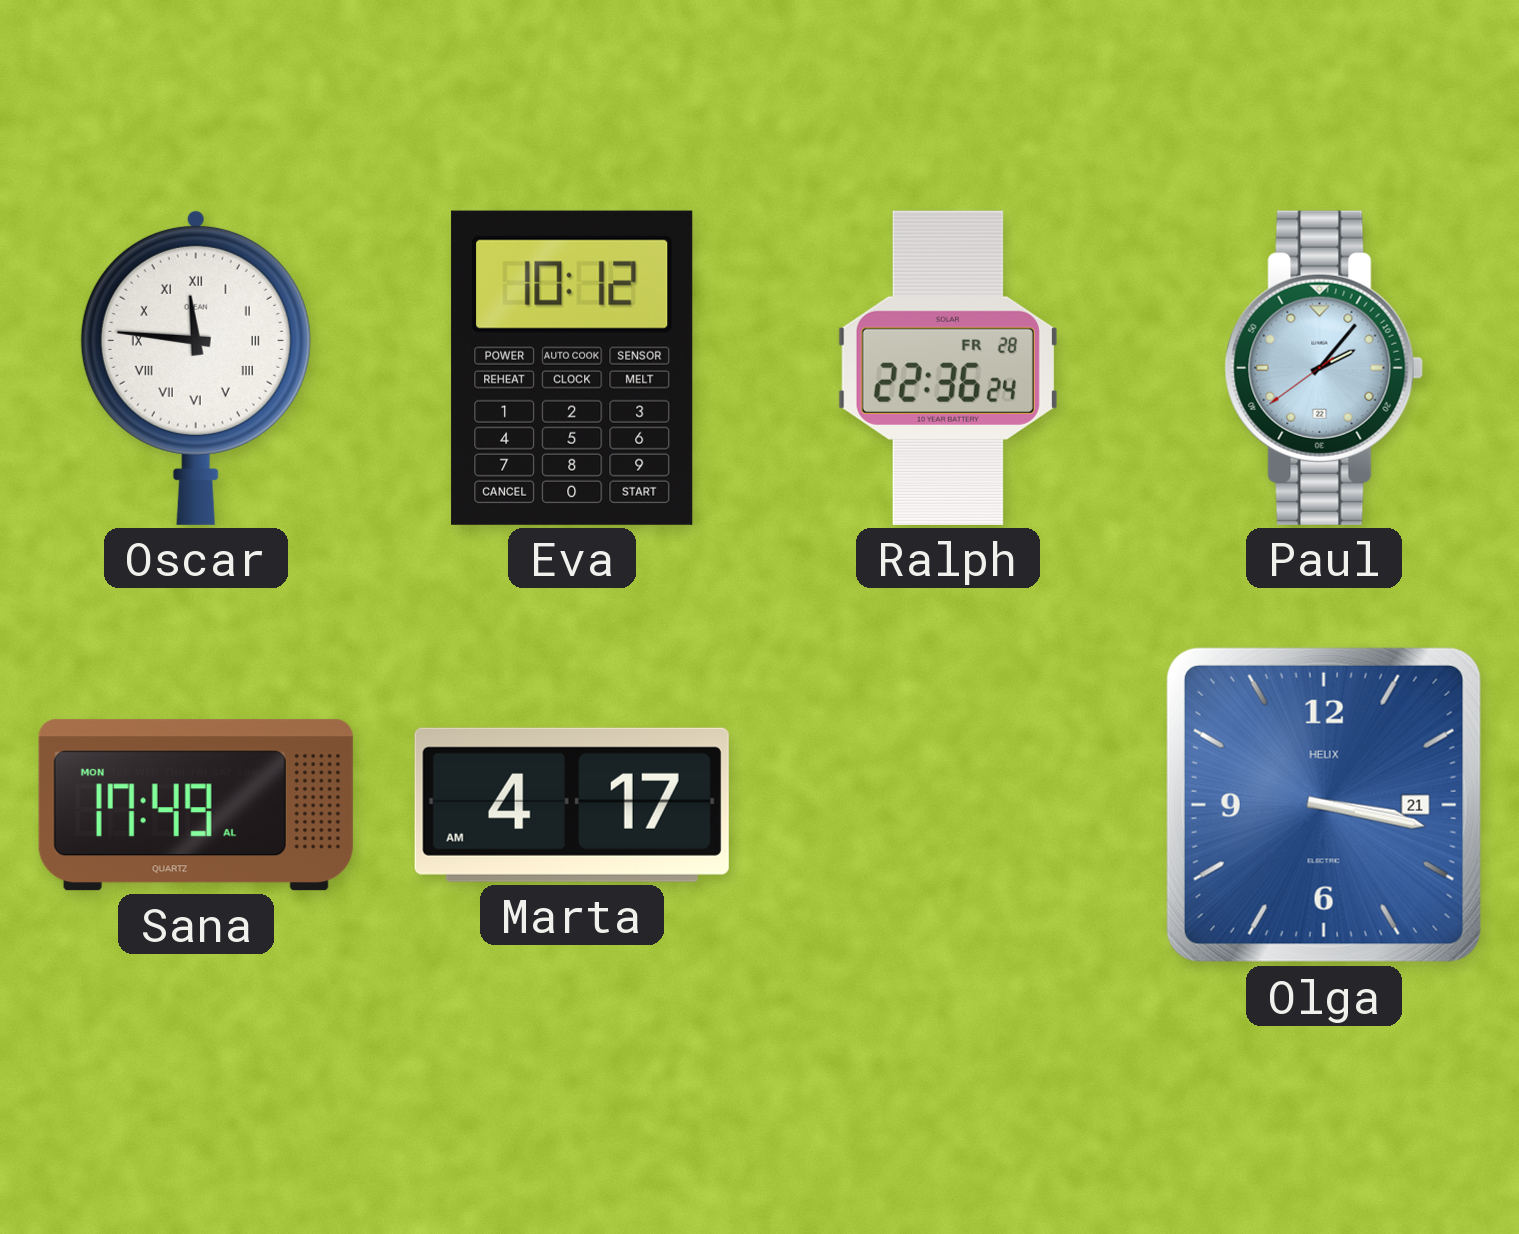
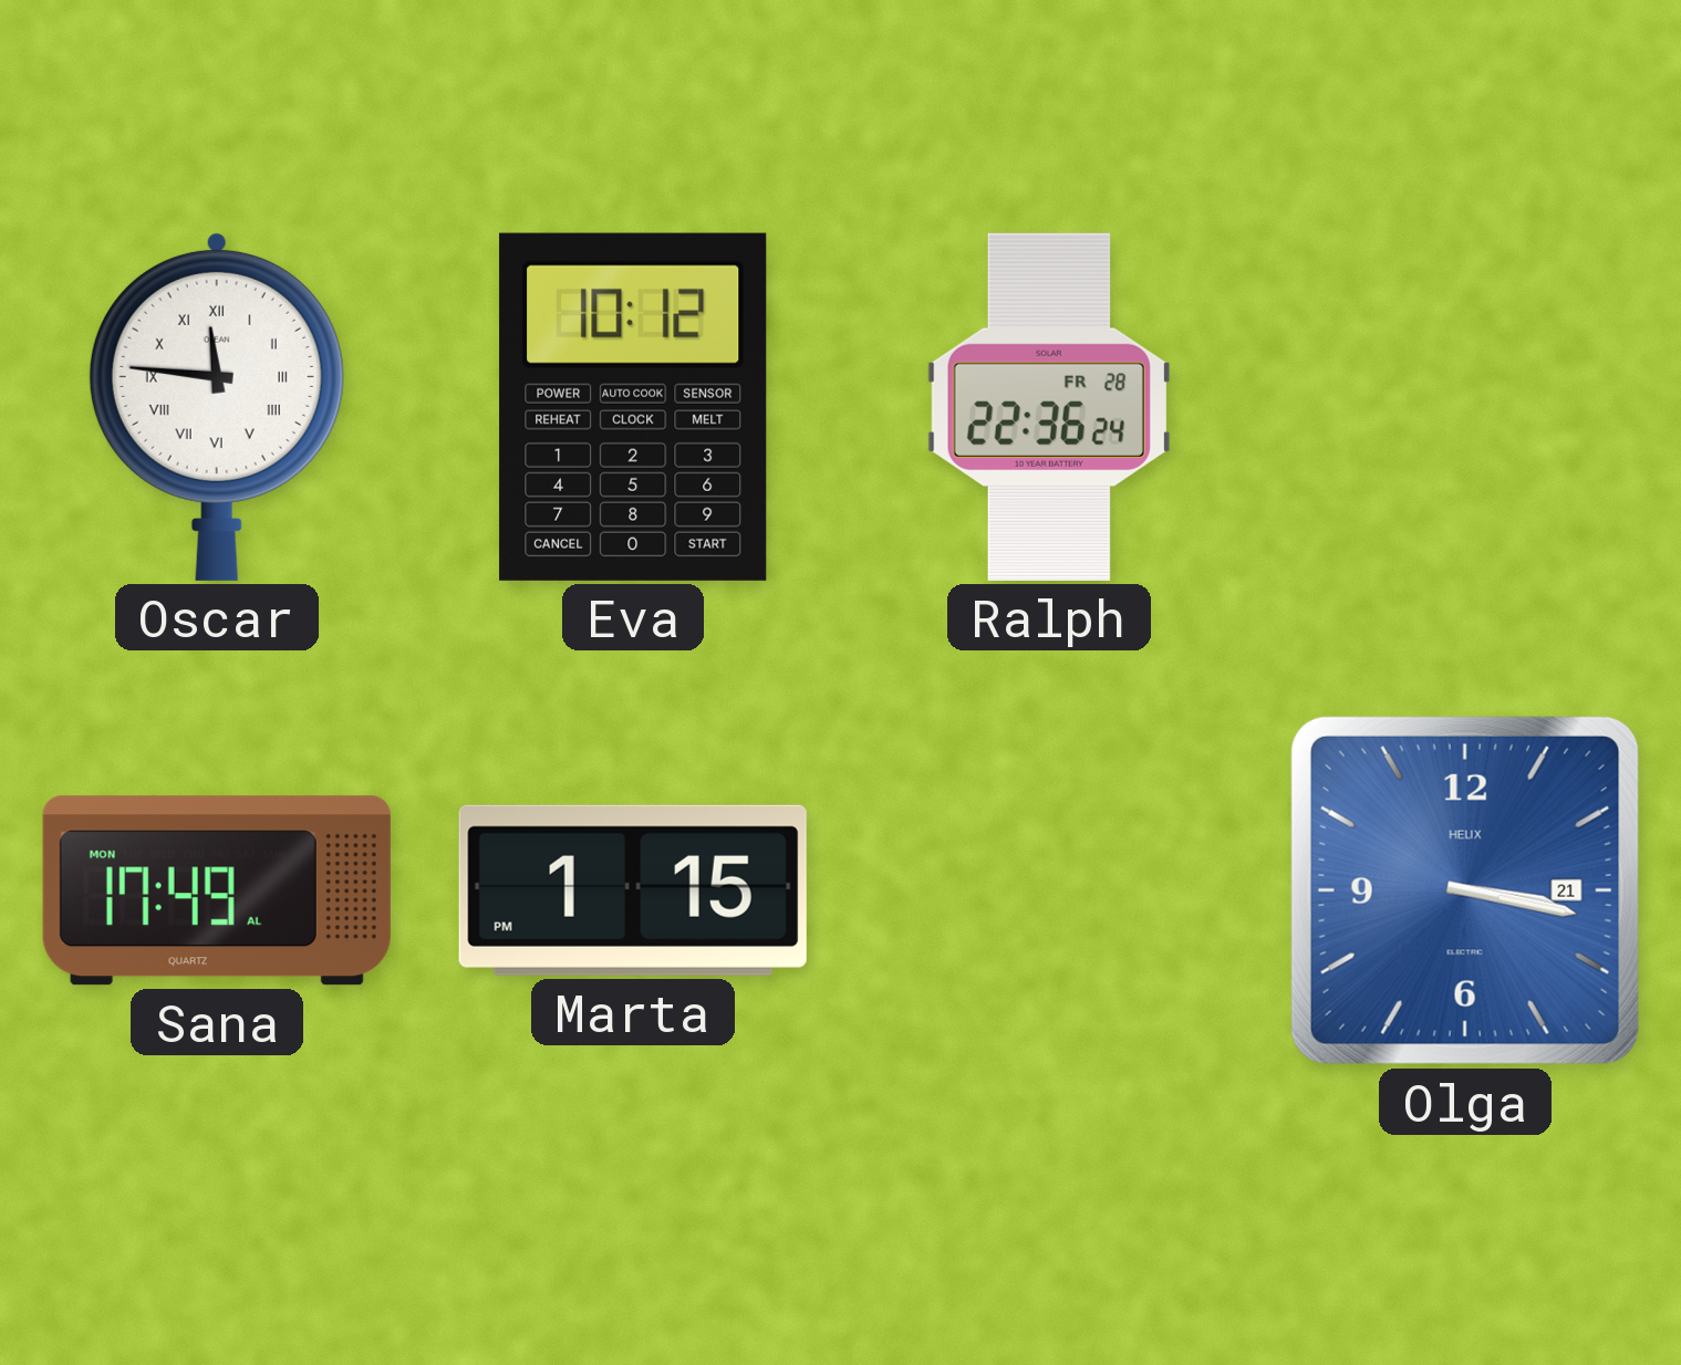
Paul: 2:06 -> none (1324, 368)
Marta: 4:17 -> 1:15 (633, 890)
